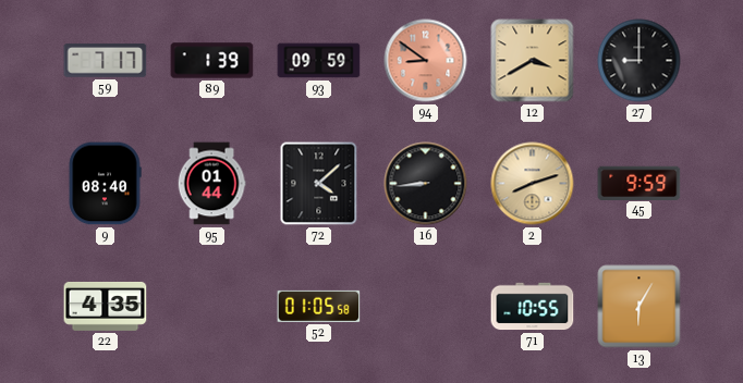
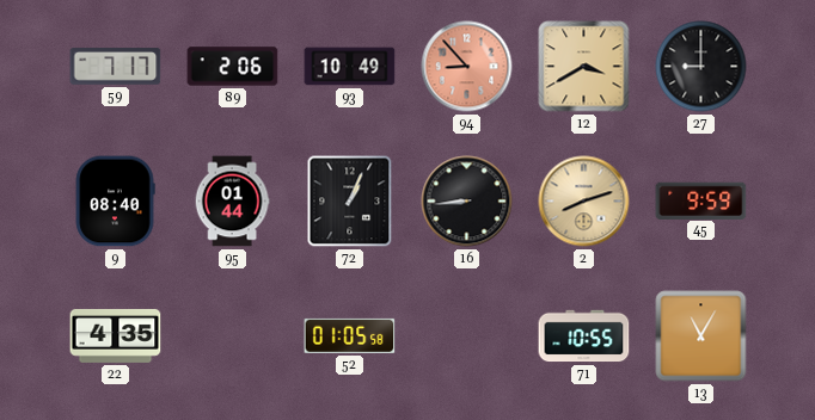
89: 1:39 -> 2:06 (233, 67)
93: 09:59 -> 10:49 (350, 67)
94: 8:51 -> 8:53 (467, 67)
72: 4:08 -> 1:04 (350, 202)
13: 6:05 -> 11:05 (701, 336)
